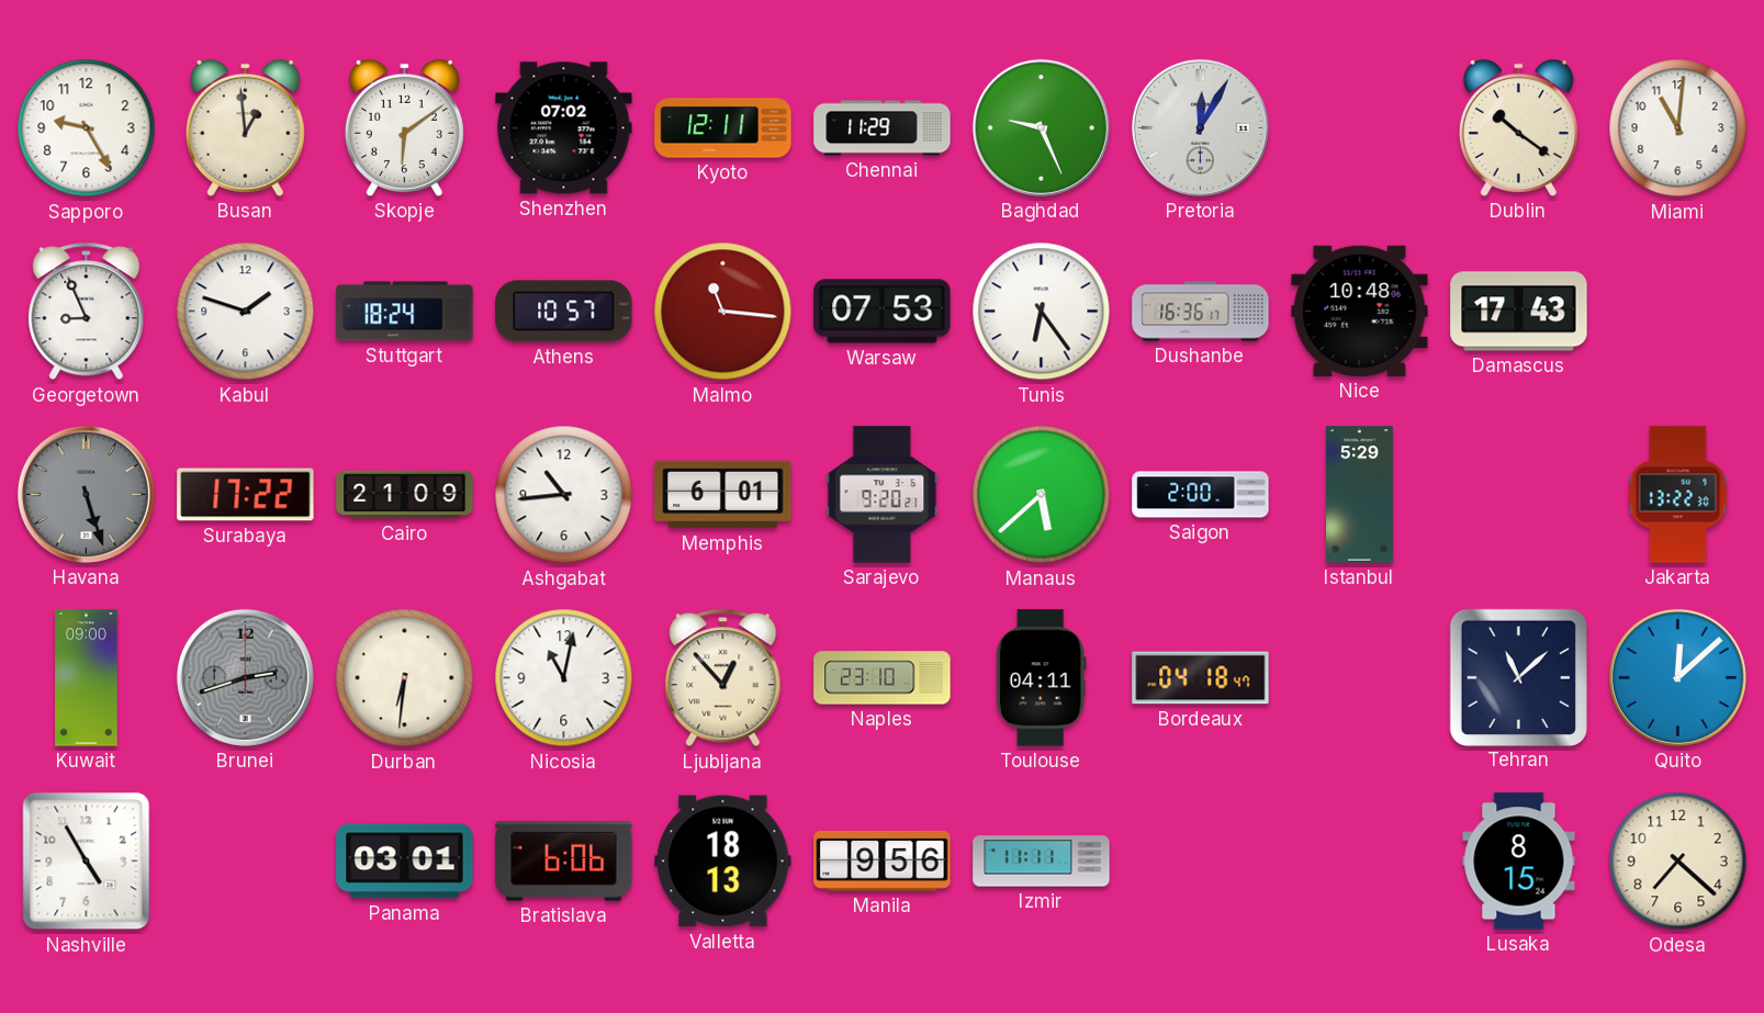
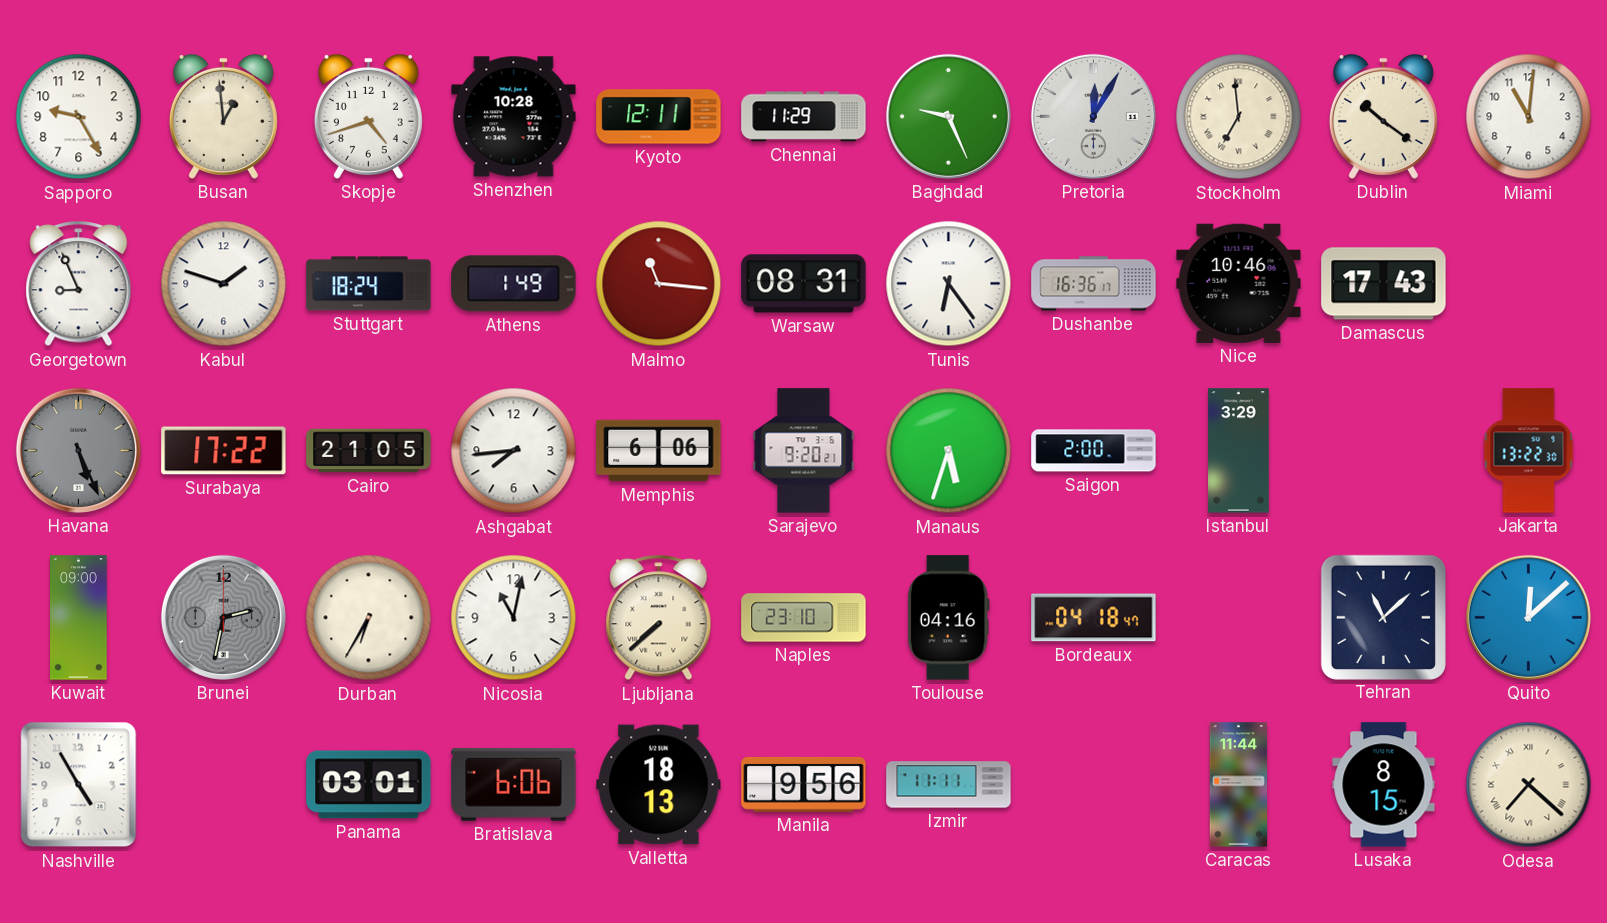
Skopje: 6:09 -> 4:42 (368, 116)
Shenzhen: 07:02 -> 10:28 (514, 117)
Stockholm: none -> 6:59 (1239, 117)
Athens: 10:57 -> 1:49 (514, 284)
Warsaw: 07:53 -> 08:31 (804, 284)
Nice: 10:48 -> 10:46 (1239, 283)
Havana: 5:27 -> 5:26 (78, 450)
Cairo: 21:09 -> 21:05 (369, 451)
Ashgabat: 10:44 -> 7:44 (514, 451)
Memphis: 6:01 -> 6:06 (659, 451)
Manaus: 5:38 -> 5:33 (949, 451)
Istanbul: 5:29 -> 3:29 (1239, 451)
Brunei: 2:42 -> 2:32 (223, 617)
Durban: 6:31 -> 6:35 (369, 618)
Ljubljana: 12:53 -> 7:38 (659, 618)
Toulouse: 04:11 -> 04:16 (948, 618)
Caracas: none -> 11:44 (1239, 785)
Odesa numerals: Arabic -> Roman (1529, 785)
